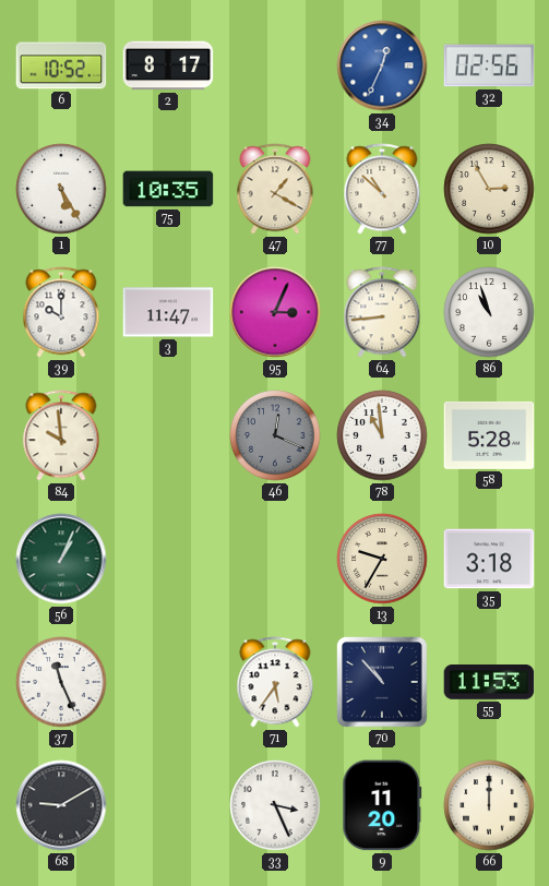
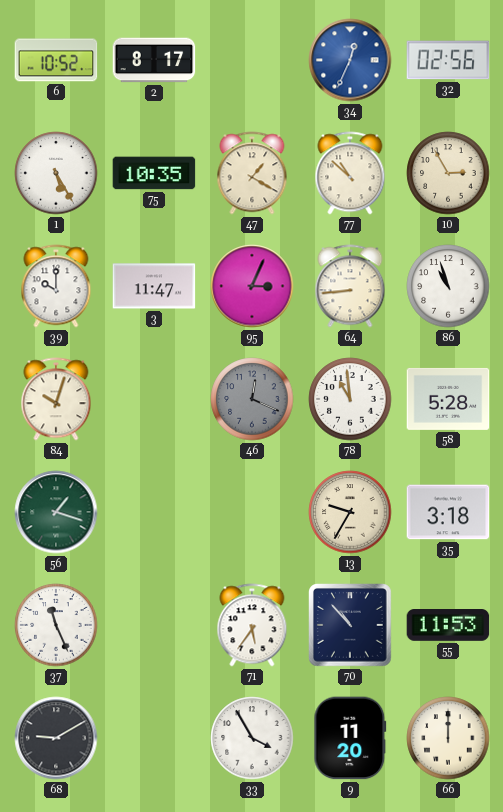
84: 9:59 -> 10:03 (56, 399)
56: 1:04 -> 1:18 (56, 512)
33: 3:26 -> 3:55 (252, 738)
